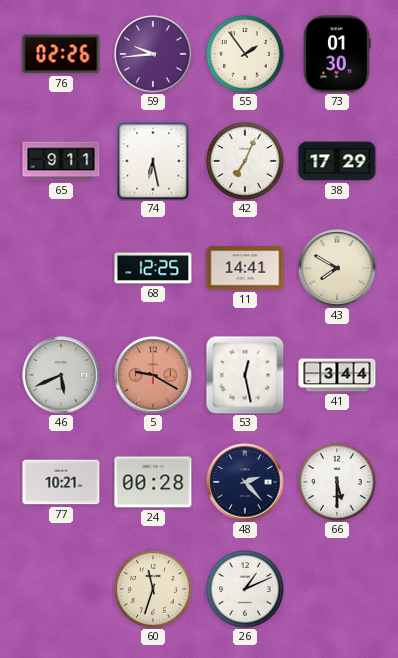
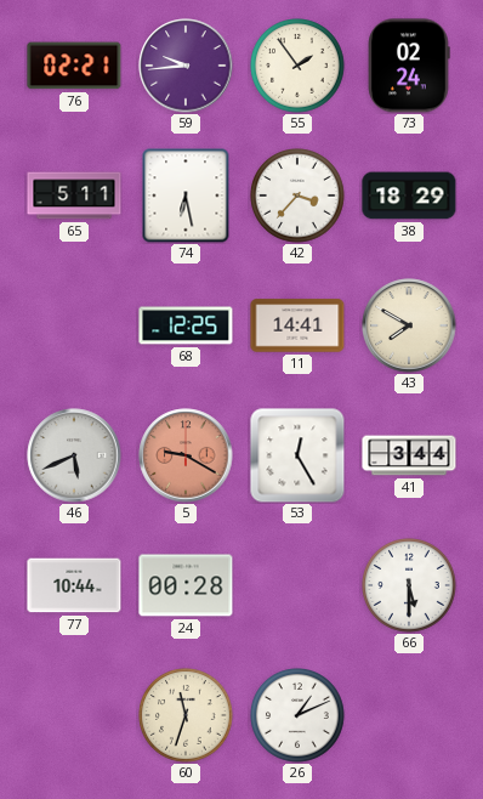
76: 02:26 -> 02:21 (74, 66)
73: 01:30 -> 02:24 (409, 66)
65: 9:11 -> 5:11 (74, 195)
42: 7:04 -> 3:37 (297, 195)
38: 17:29 -> 18:29 (409, 195)
53: 12:28 -> 12:25 (297, 455)
77: 10:21 -> 10:44 (74, 585)
48: 2:23 -> none (245, 482)
